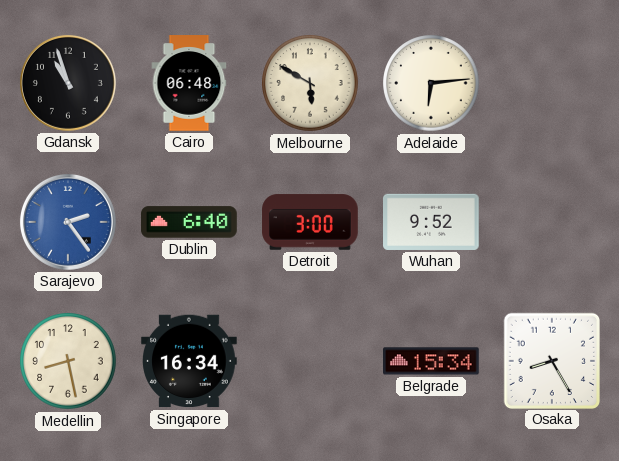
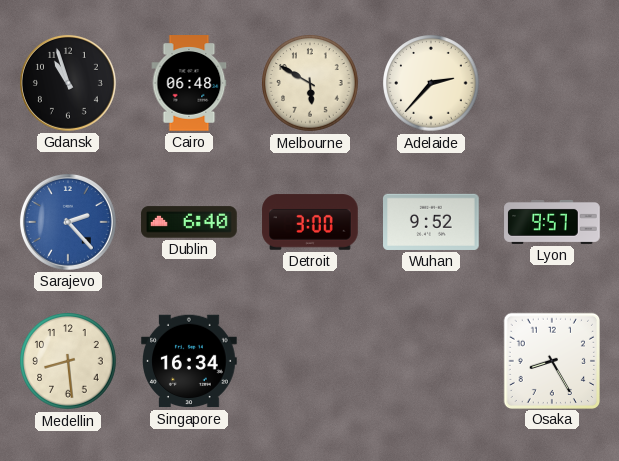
Adelaide: 6:14 -> 2:37 (431, 83)
Sarajevo: 2:24 -> 2:23 (68, 222)
Lyon: none -> 9:57 (552, 222)
Medellin: 8:28 -> 8:29 (68, 361)
Belgrade: 15:34 -> none (431, 361)
